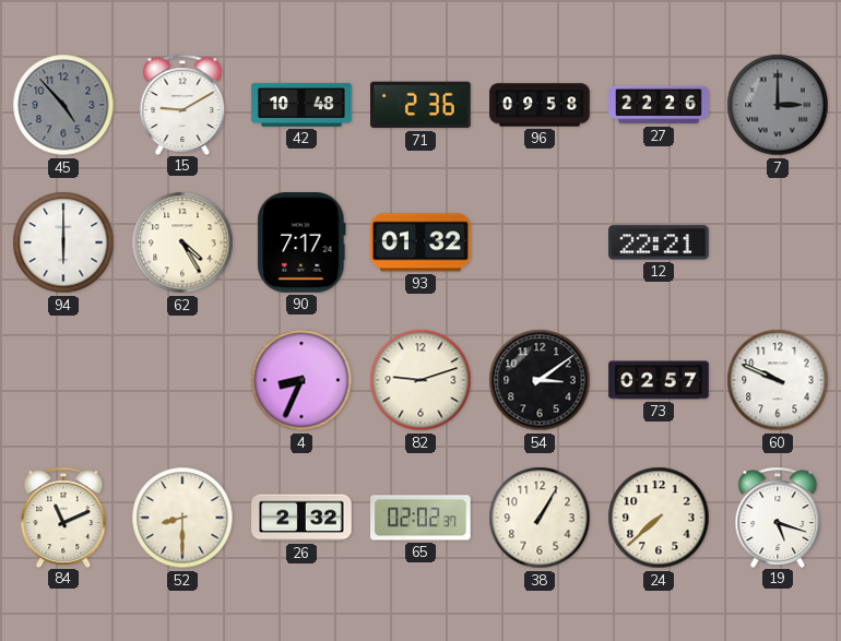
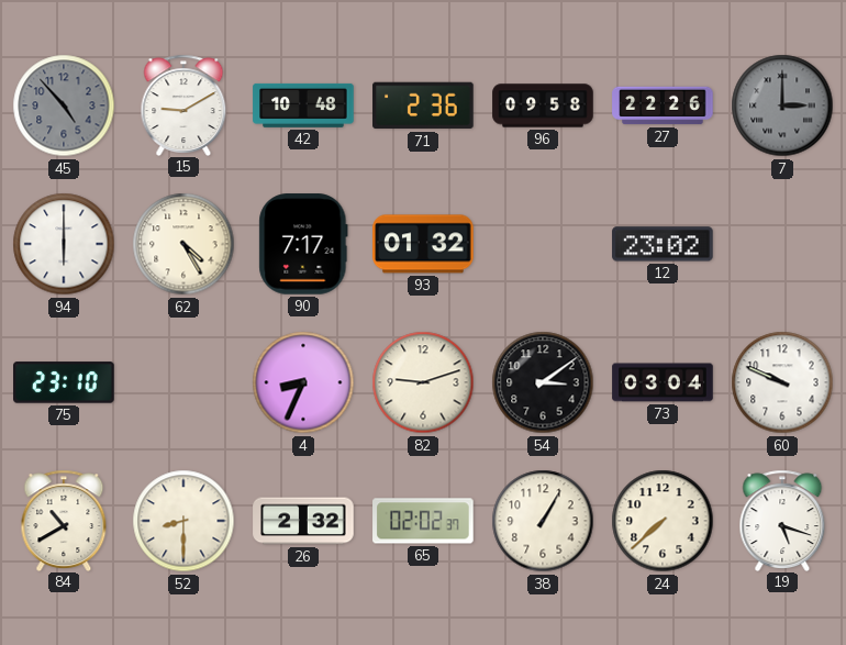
12: 22:21 -> 23:02 (663, 244)
75: none -> 23:10 (64, 382)
73: 02:57 -> 03:04 (663, 382)
84: 11:11 -> 10:40 (64, 520)
